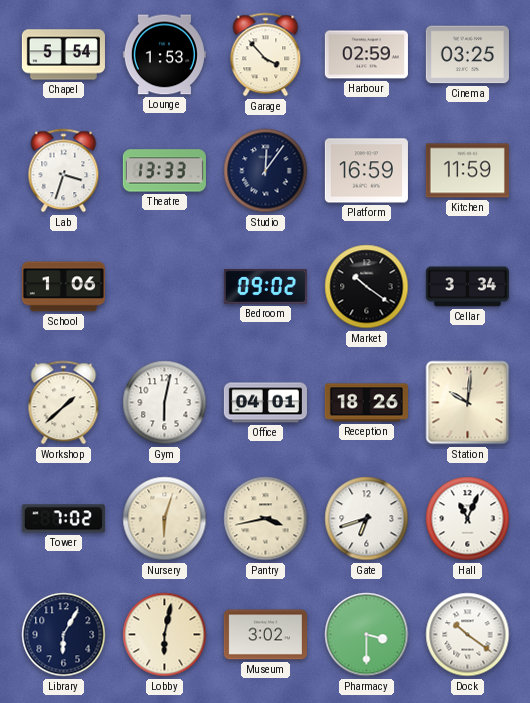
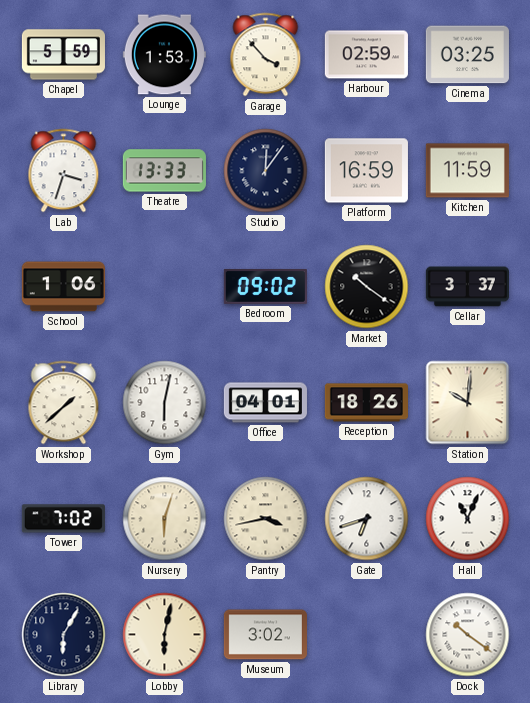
Chapel: 5:54 -> 5:59 (63, 55)
Cellar: 3:34 -> 3:37 (467, 287)
Pharmacy: 3:30 -> none (367, 635)
